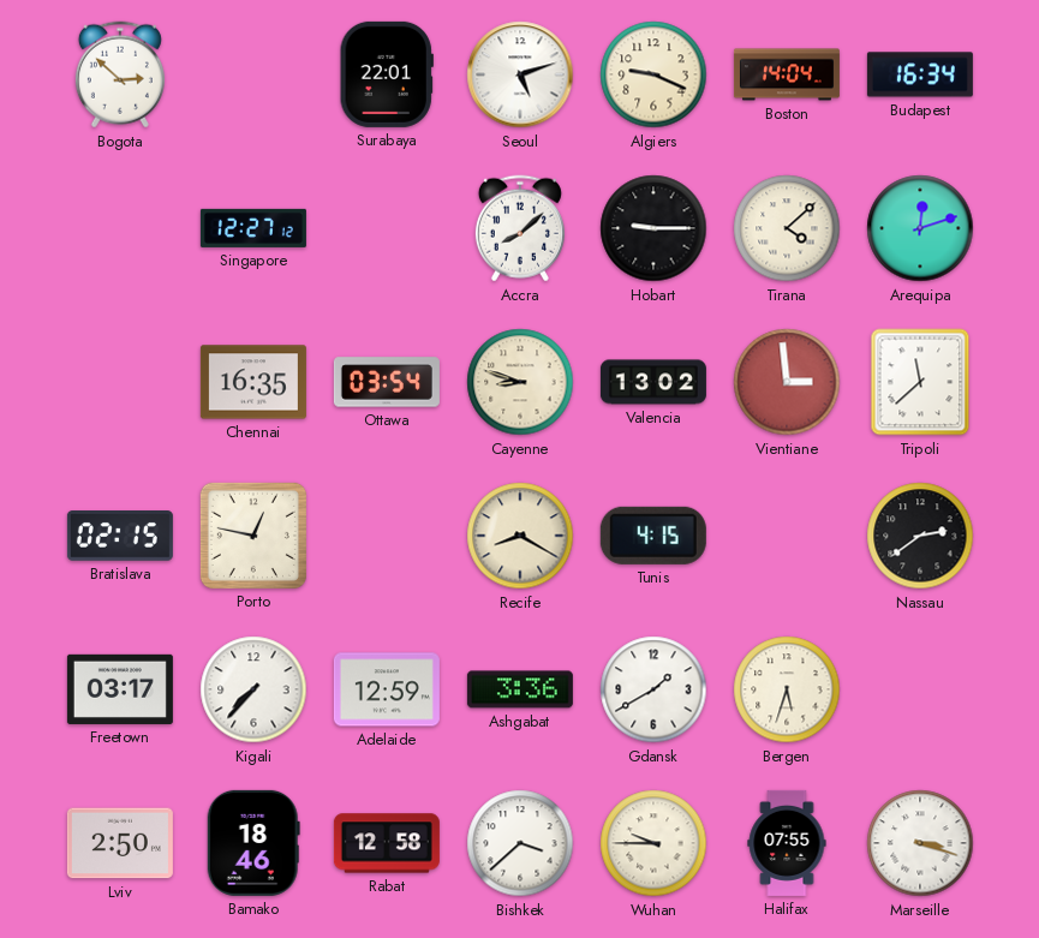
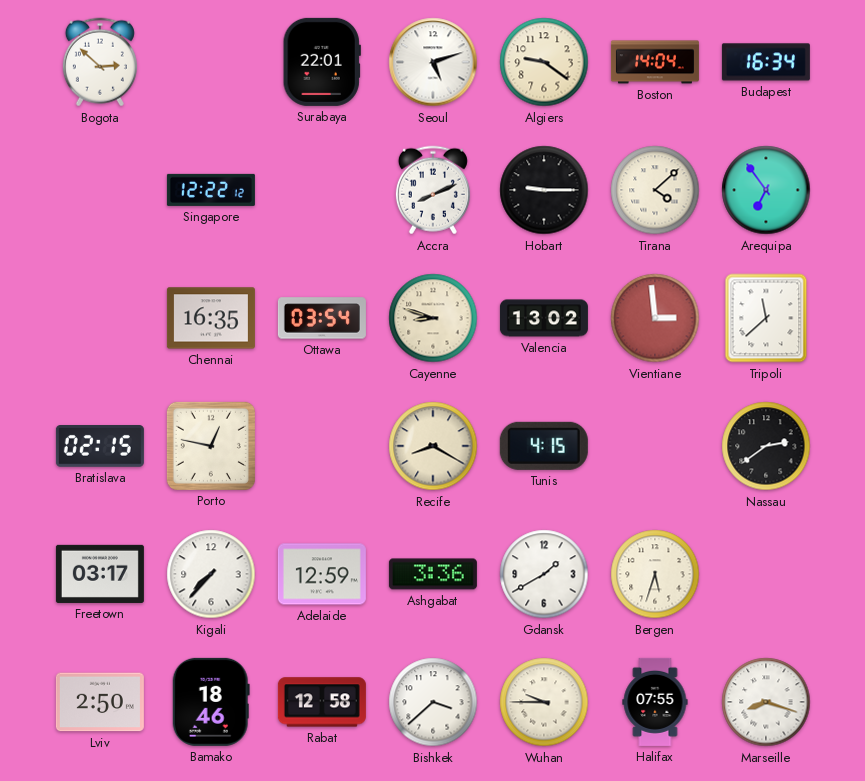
Algiers: 9:19 -> 9:21 (544, 62)
Singapore: 12:27 -> 12:22 (211, 190)
Accra: 8:08 -> 8:11 (433, 190)
Arequipa: 12:12 -> 6:54 (766, 190)
Marseille: 3:18 -> 8:18 (766, 702)
